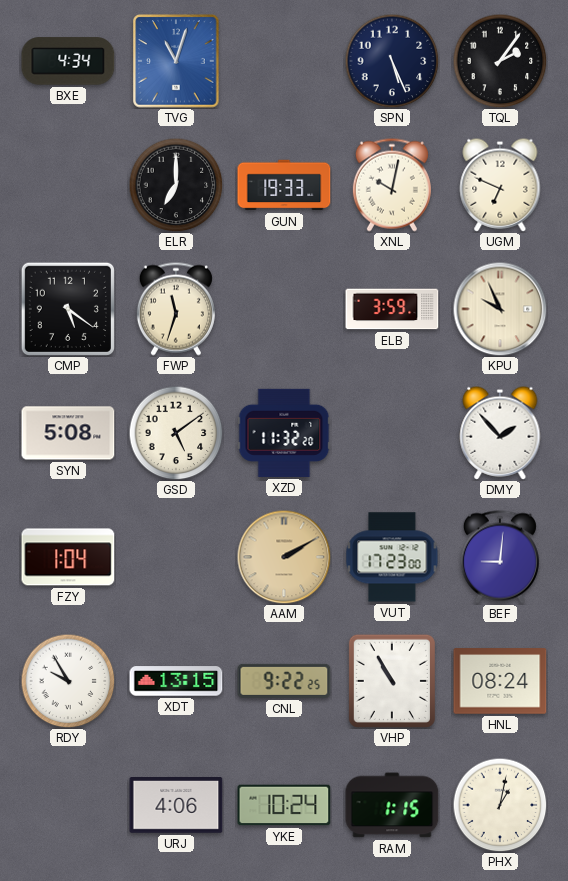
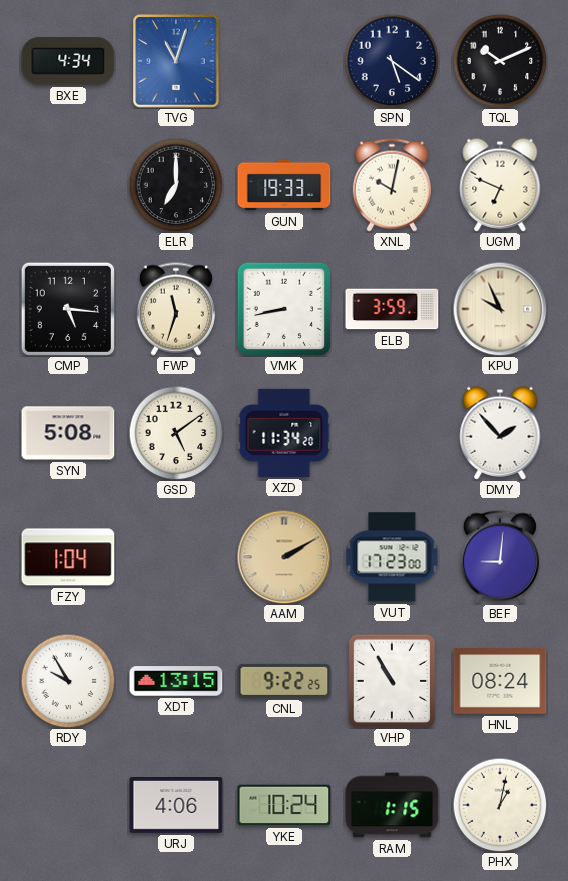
SPN: 5:26 -> 5:21 (392, 61)
TQL: 2:06 -> 10:11 (500, 61)
CMP: 5:21 -> 5:16 (67, 308)
VMK: none -> 8:43 (284, 309)
XZD: 11:32 -> 11:34 (284, 433)
